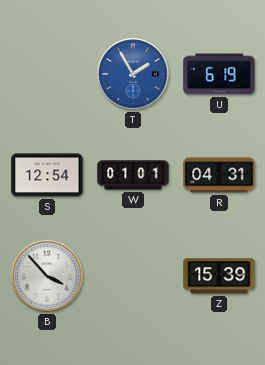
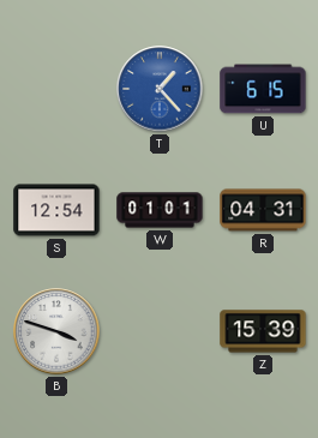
T: 1:55 -> 1:23 (160, 89)
U: 6:19 -> 6:15 (263, 89)
B: 3:53 -> 3:48 (56, 331)
